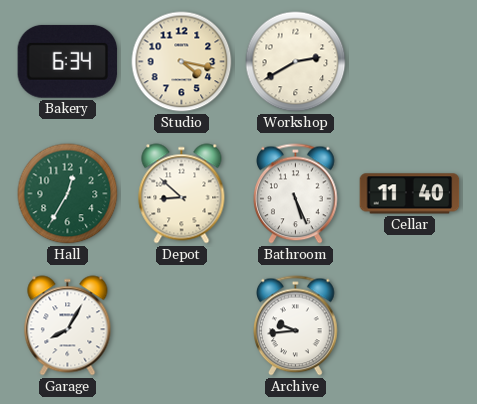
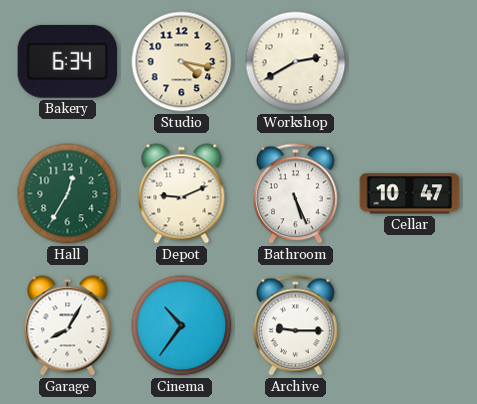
Depot: 8:52 -> 9:11 (182, 194)
Cellar: 11:40 -> 10:47 (410, 194)
Cinema: none -> 10:36 (182, 326)
Archive: 9:44 -> 9:15 (296, 326)
